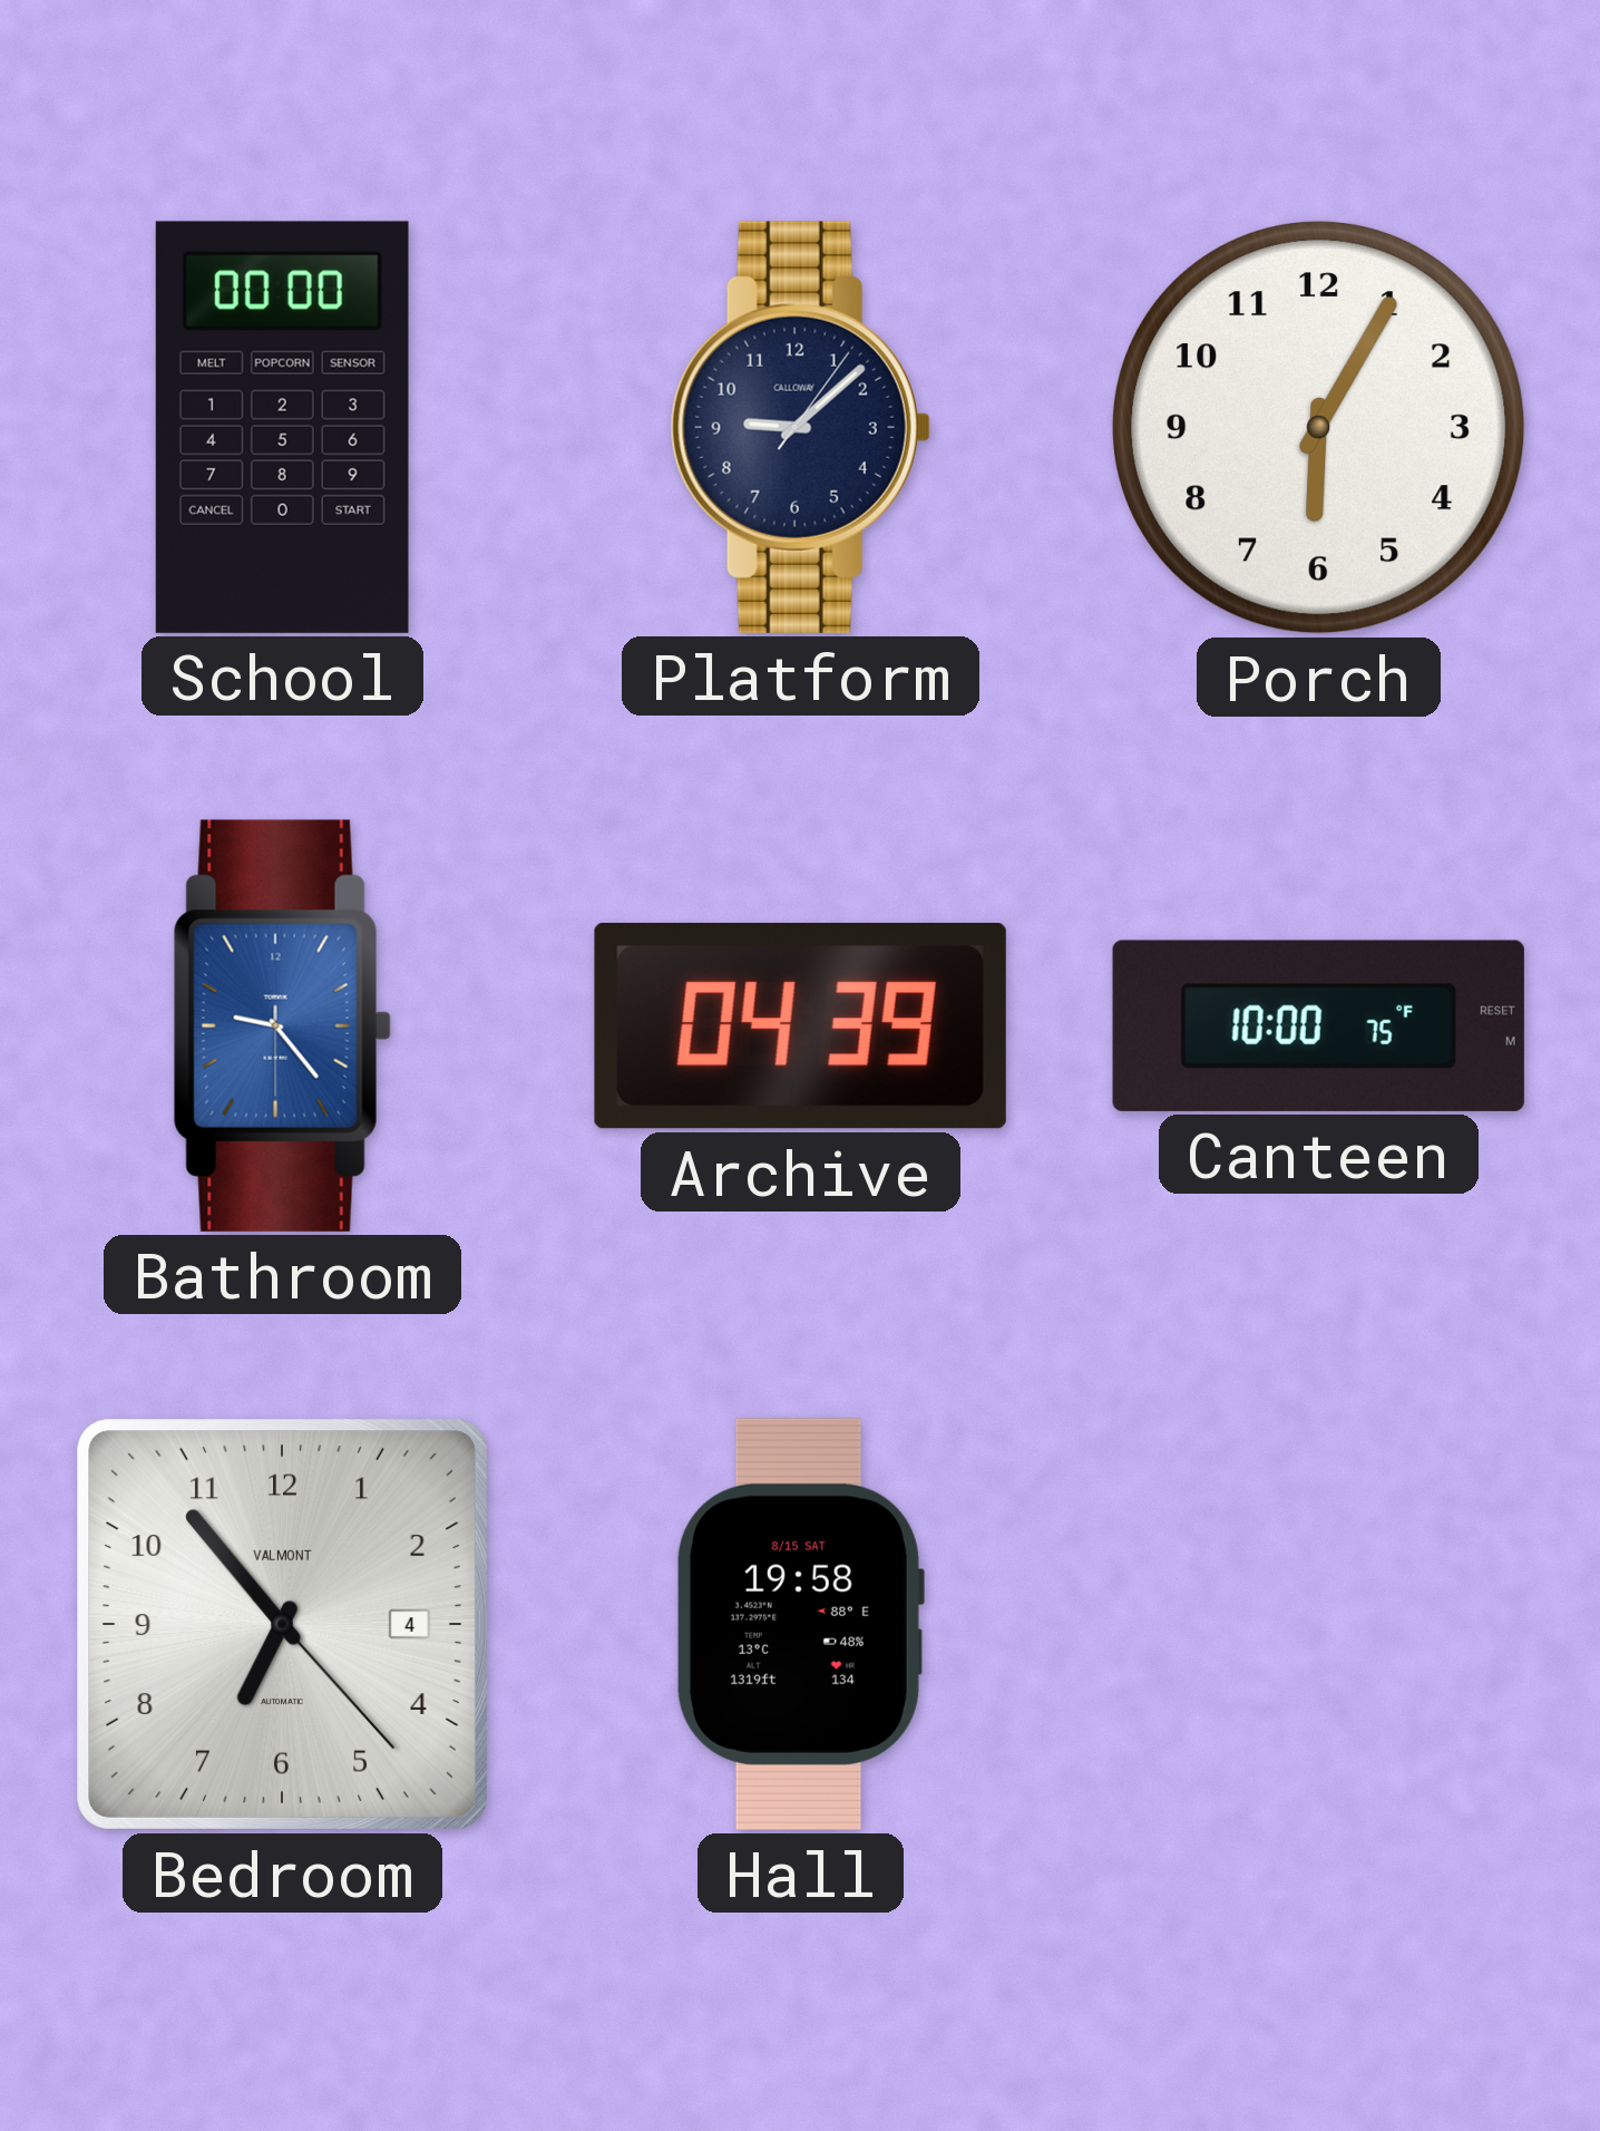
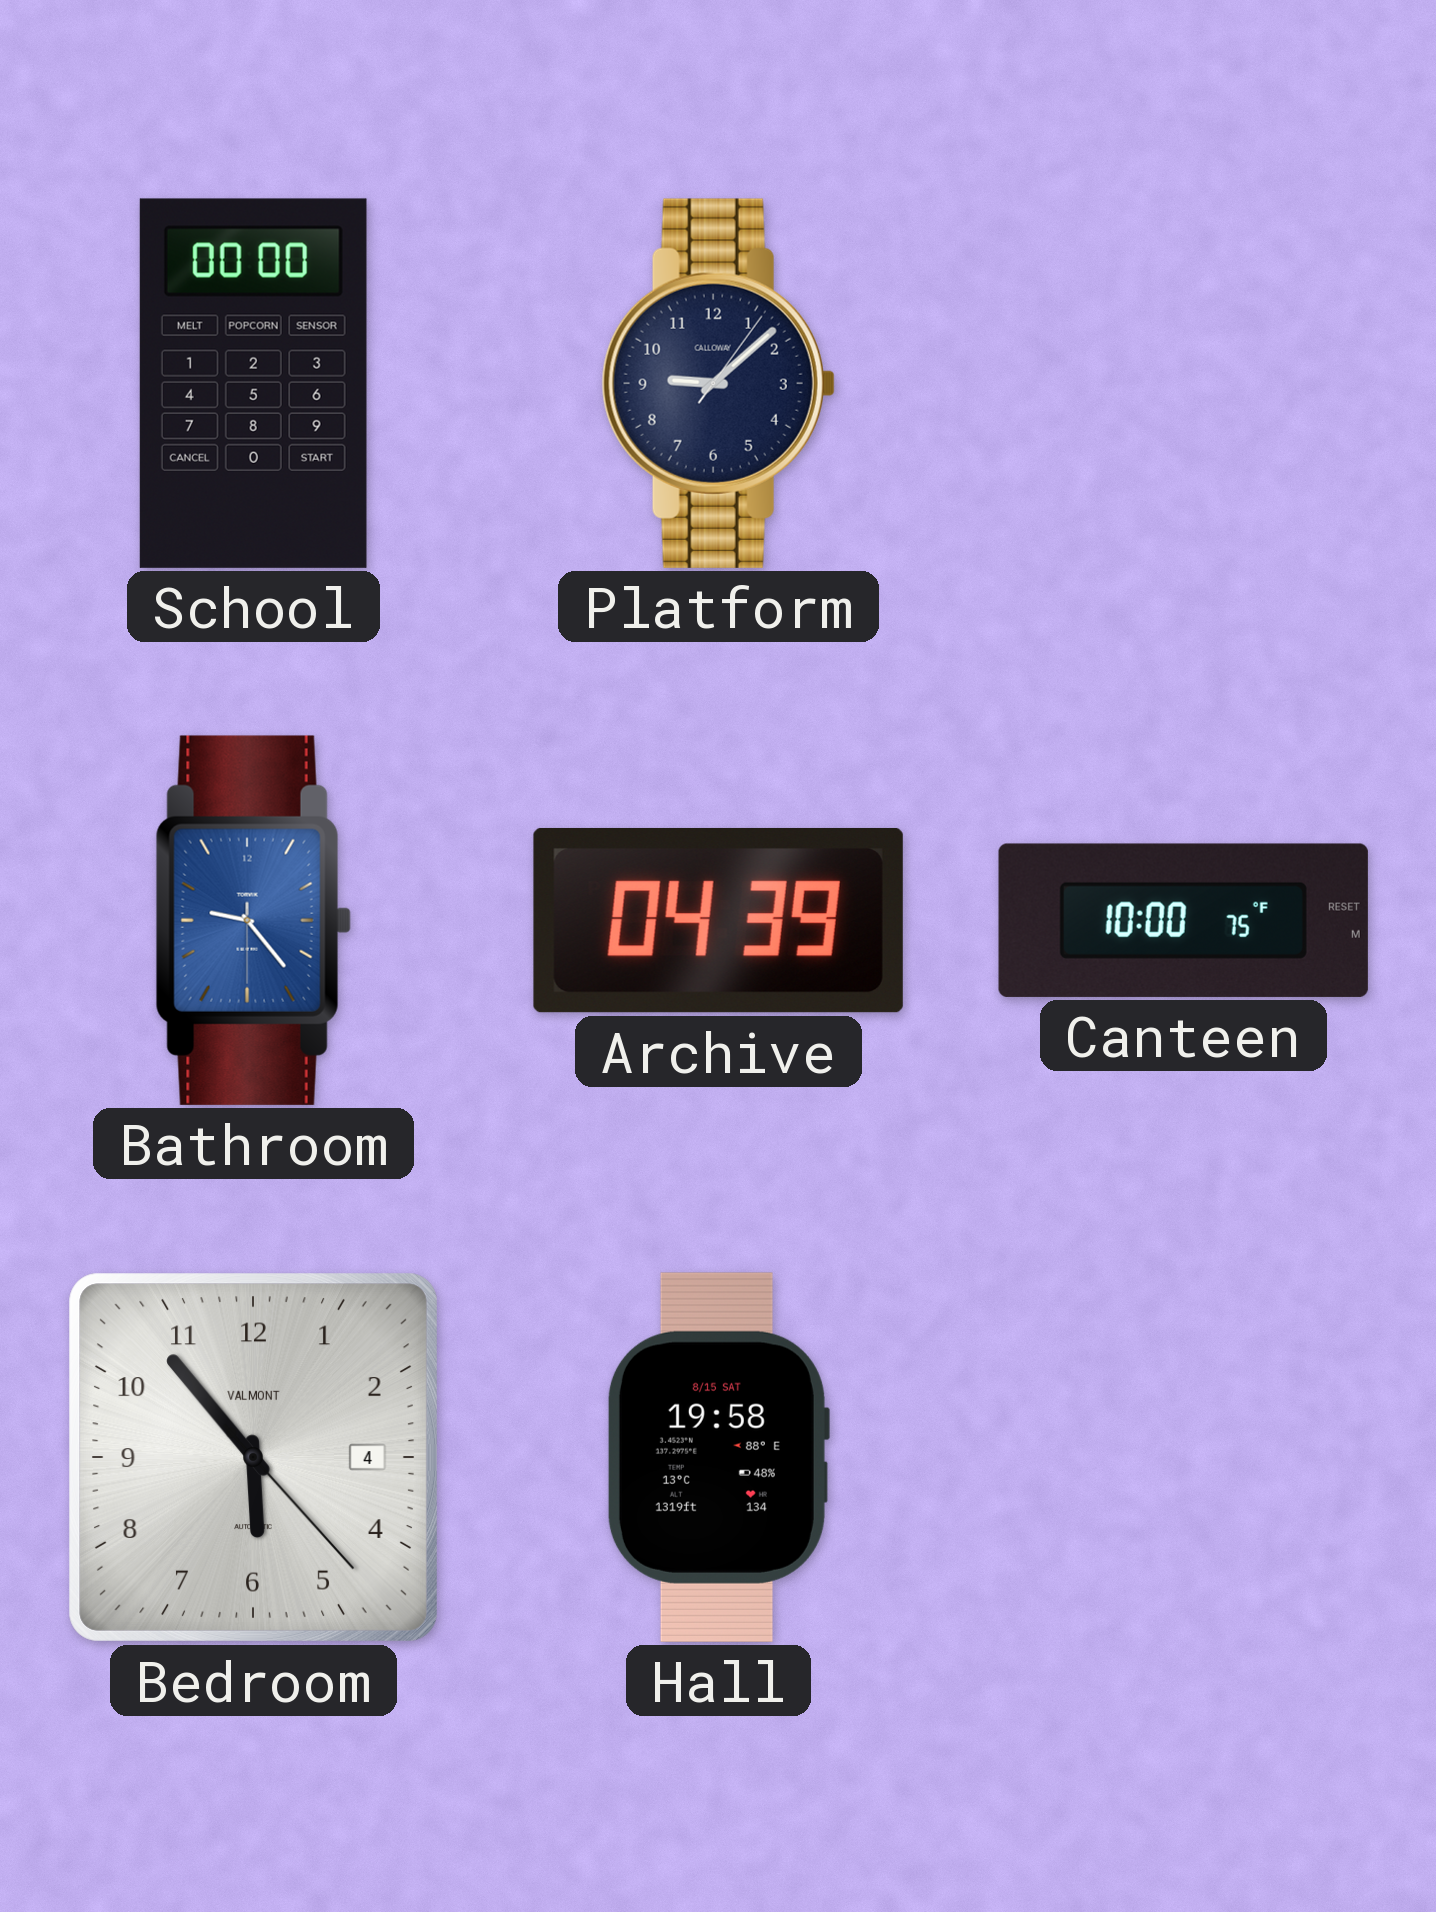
Porch: 6:05 -> none (1318, 427)
Bedroom: 6:53 -> 5:53 (253, 1457)
